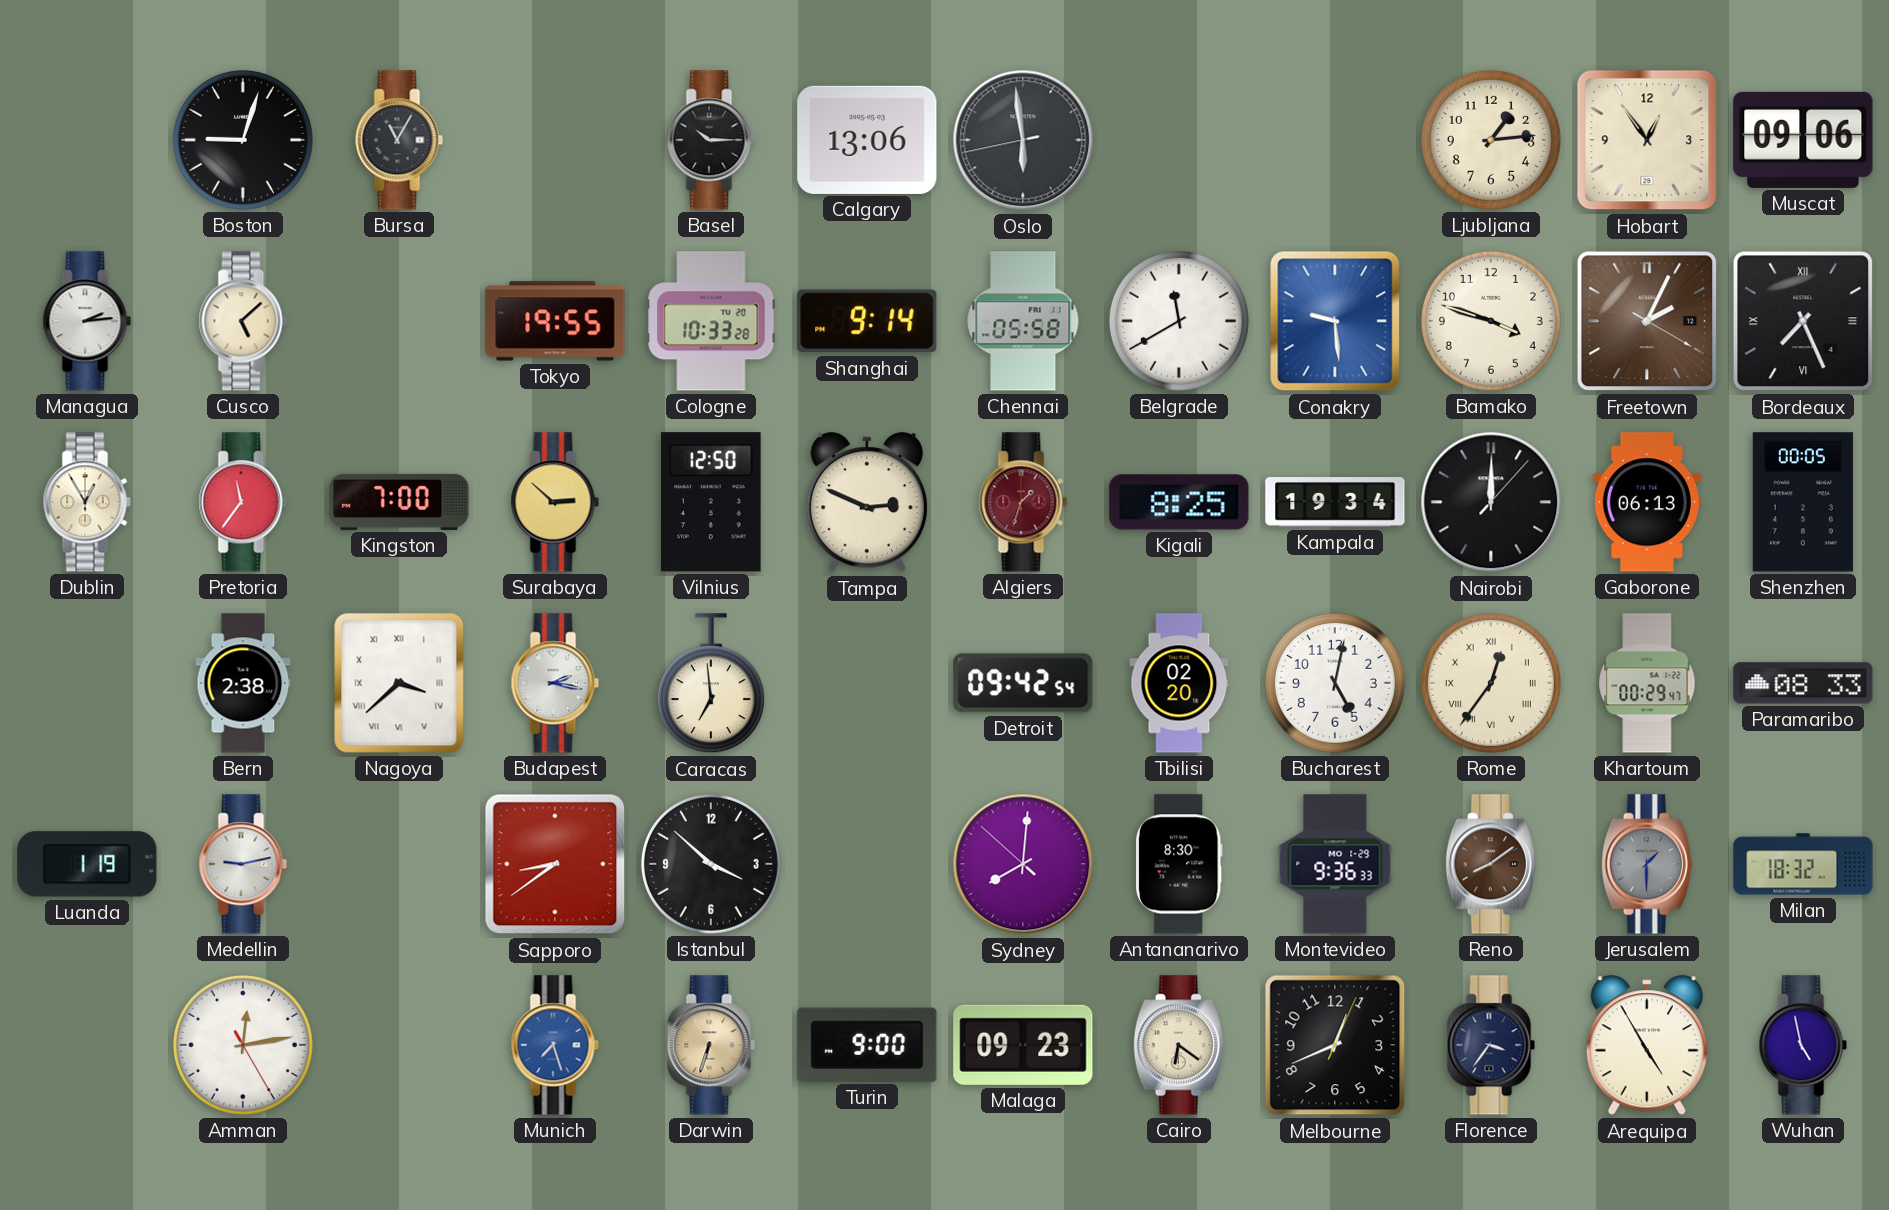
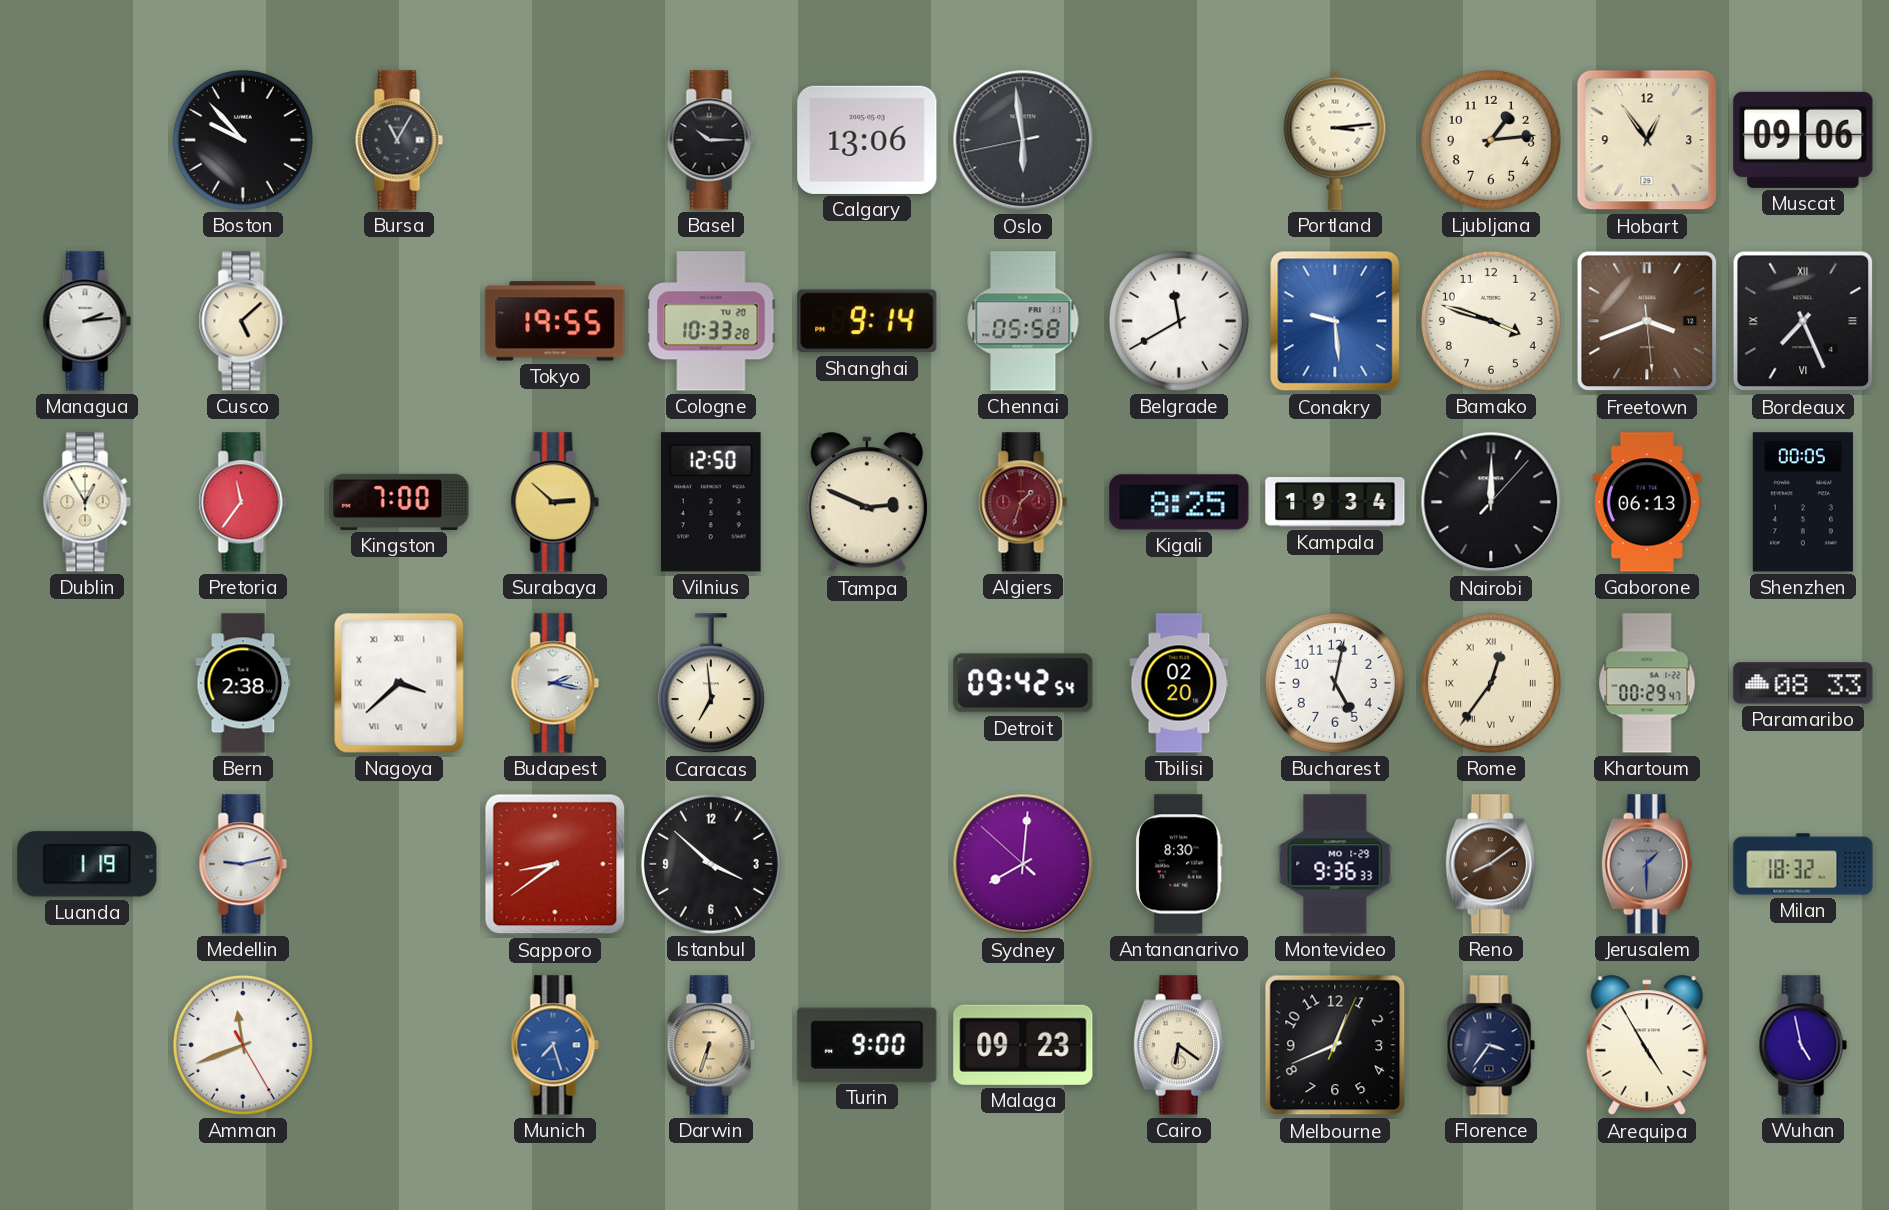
Boston: 9:03 -> 9:53 (243, 140)
Portland: none -> 3:14 (1335, 140)
Freetown: 2:04 -> 3:41 (1647, 321)
Amman: 12:13 -> 11:41 (243, 1045)
